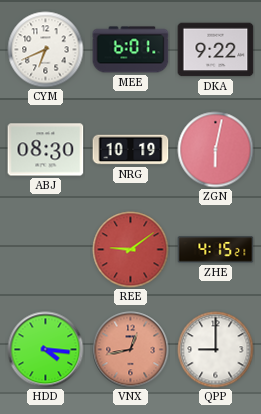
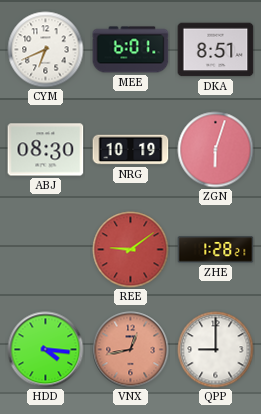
DKA: 9:22 -> 8:51 (216, 50)
ZGN: 6:02 -> 6:03 (216, 150)
ZHE: 4:15 -> 1:28 (216, 250)
